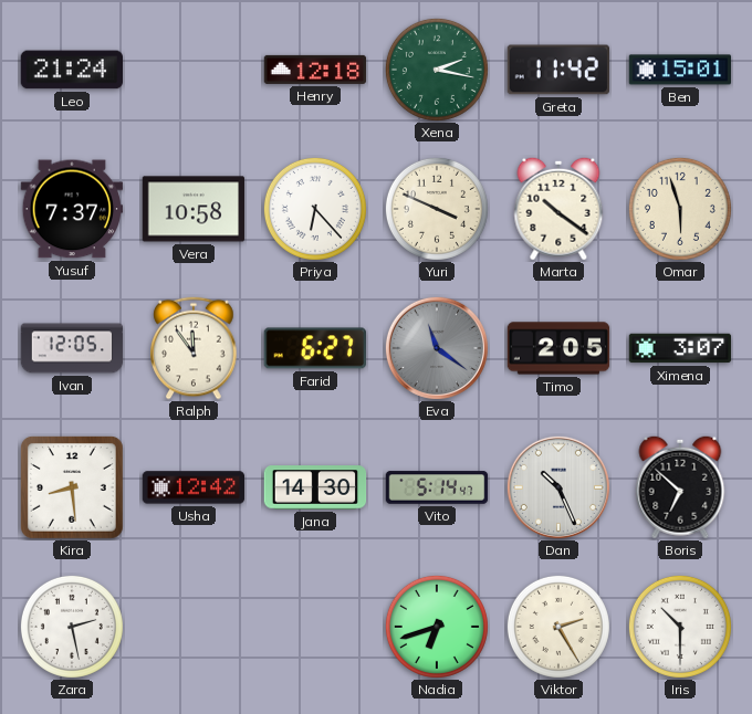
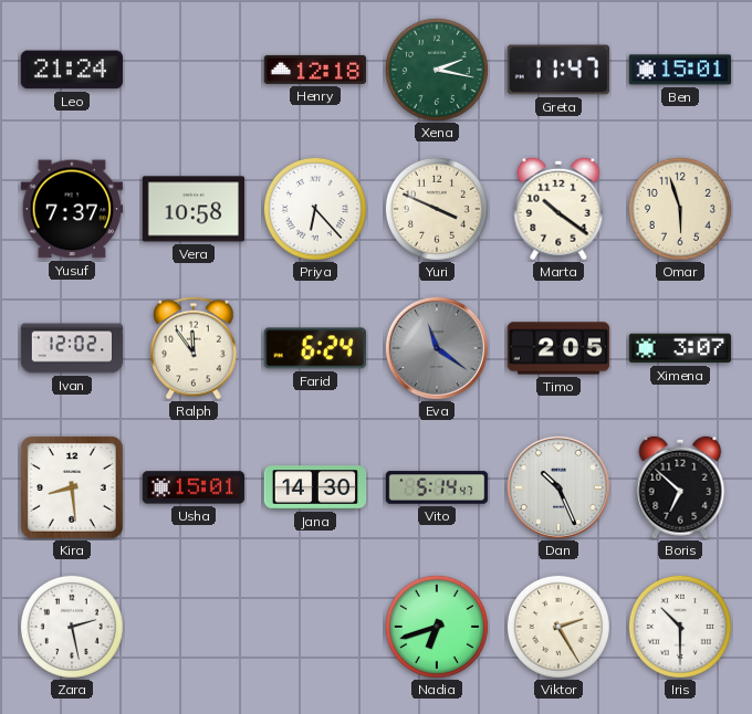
Greta: 11:42 -> 11:47 (557, 70)
Ivan: 12:05 -> 12:02 (72, 348)
Farid: 6:27 -> 6:24 (314, 348)
Usha: 12:42 -> 15:01 (194, 487)
